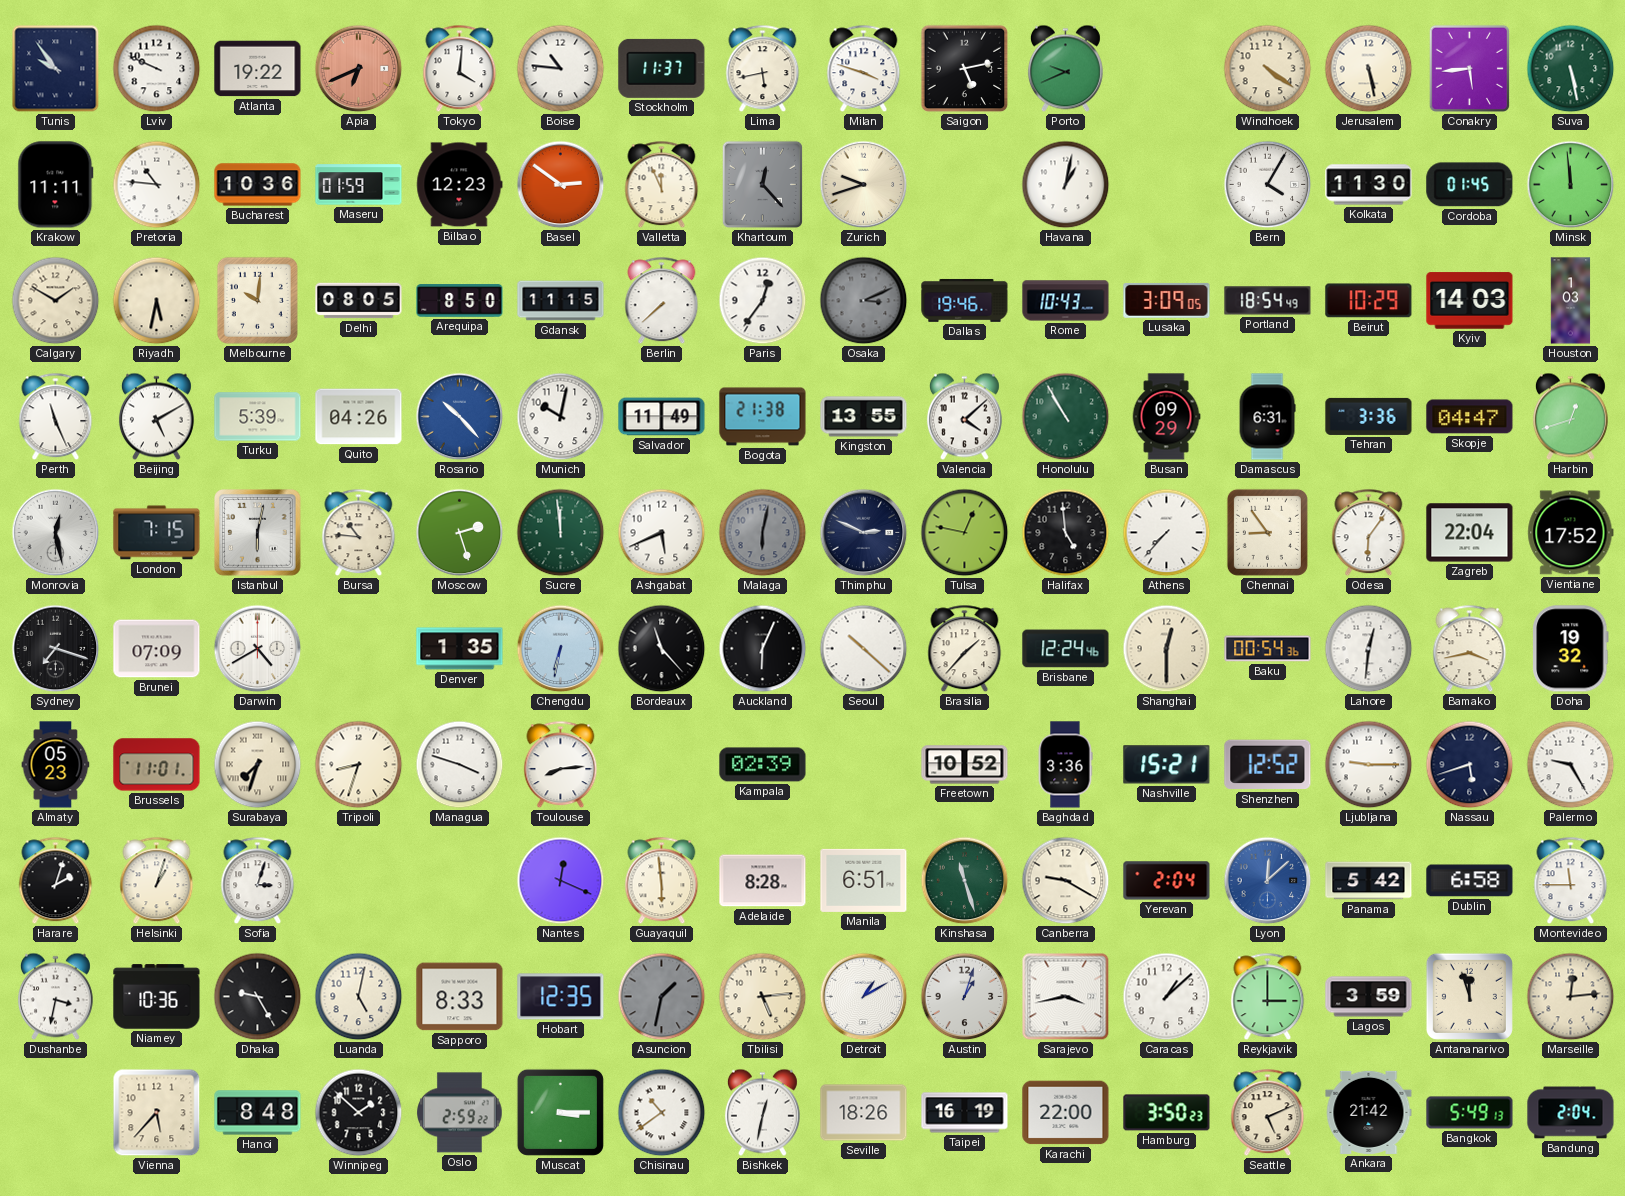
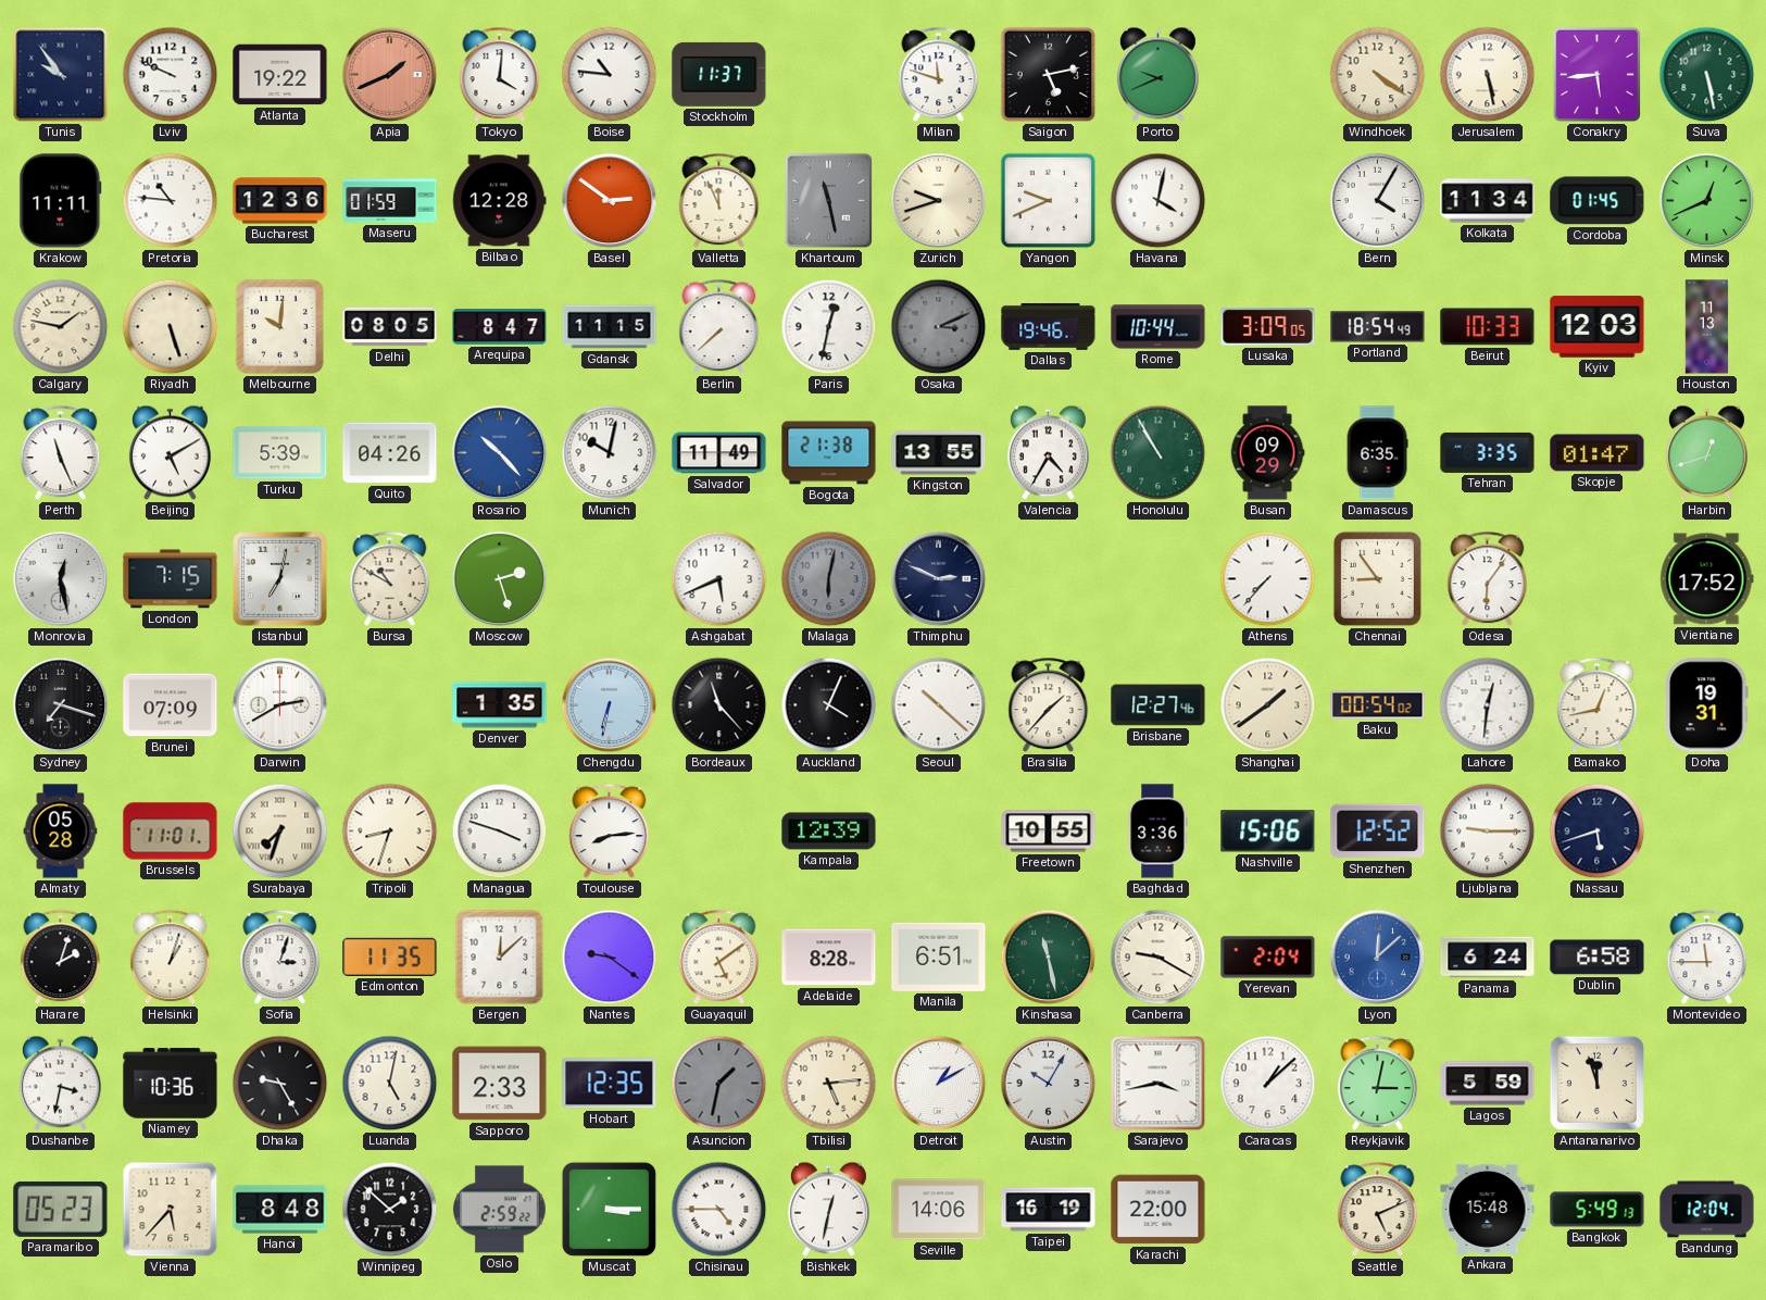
Apia: 6:41 -> 1:41 (390, 75)
Lima: 5:43 -> none (763, 69)
Milan: 3:48 -> 11:48 (939, 75)
Bucharest: 10:36 -> 12:36 (280, 201)
Bilbao: 12:23 -> 12:28 (500, 201)
Khartoum: 12:23 -> 11:28 (828, 200)
Yangon: none -> 9:41 (1049, 201)
Havana: 1:02 -> 4:02 (1158, 201)
Kolkata: 11:30 -> 11:34 (1488, 201)
Minsk: 11:59 -> 12:41 (1707, 201)
Calgary: 1:50 -> 1:47 (61, 327)
Riyadh: 5:32 -> 5:27 (171, 327)
Arequipa: 8:50 -> 8:47 (500, 327)
Paris: 12:36 -> 12:32 (829, 327)
Rome: 10:43 -> 10:44 (1158, 327)
Beirut: 10:29 -> 10:33 (1488, 327)
Kyiv: 14:03 -> 12:03 (1598, 327)
Houston: 1:03 -> 11:13 (1707, 327)
Valencia: 4:08 -> 4:35 (1048, 453)
Damascus: 6:31 -> 6:35 (1377, 453)
Tehran: 3:36 -> 3:35 (1488, 452)
Skopje: 04:47 -> 01:47 (1598, 453)
Istanbul: 6:02 -> 7:02 (280, 579)
Bursa: 10:46 -> 10:50 (390, 579)
Sucre: 11:59 -> none (561, 533)
Tulsa: 12:47 -> none (965, 533)
Halifax: 4:59 -> none (1066, 533)
Zagreb: 22:04 -> none (1470, 533)
Darwin: 4:40 -> 2:40 (280, 705)
Auckland: 6:04 -> 4:04 (829, 705)
Brisbane: 12:24 -> 12:27 (1158, 705)
Shanghai: 12:30 -> 1:39 (1268, 705)
Baku: 00:54:36 -> 00:54:02 (1378, 705)
Bamako: 3:43 -> 12:43 (1598, 705)
Doha: 19:32 -> 19:31 (1707, 705)
Almaty: 05:23 -> 05:28 (61, 832)
Kampala: 02:39 -> 12:39 (829, 832)
Freetown: 10:52 -> 10:55 (1049, 832)
Nashville: 15:21 -> 15:06 (1268, 832)
Palermo: 9:25 -> none (1571, 765)
Edmonton: none -> 11:35 (390, 957)
Bergen: none -> 12:08 (500, 958)
Nantes: 12:19 -> 9:21 (610, 958)
Guayaquil: 5:59 -> 5:09 (719, 958)
Kinshasa: 11:27 -> 11:28 (1049, 958)
Panama: 5:42 -> 6:24 (1488, 958)
Sapporo: 8:33 -> 2:33 (500, 1084)
Austin: 1:03 -> 10:05 (1049, 1084)
Reykjavik: 3:00 -> 3:02 (1378, 1084)
Lagos: 3:59 -> 5:59 (1488, 1084)
Marseille: 12:14 -> none (1571, 997)
Paramaribo: none -> 05:23 (61, 1209)
Chisinau: 10:39 -> 4:45 (719, 1210)
Seville: 18:26 -> 14:06 (939, 1210)
Hamburg: 3:50 -> none (1167, 1113)
Ankara: 21:42 -> 15:48 (1488, 1209)
Bandung: 2:04 -> 12:04 (1707, 1210)
